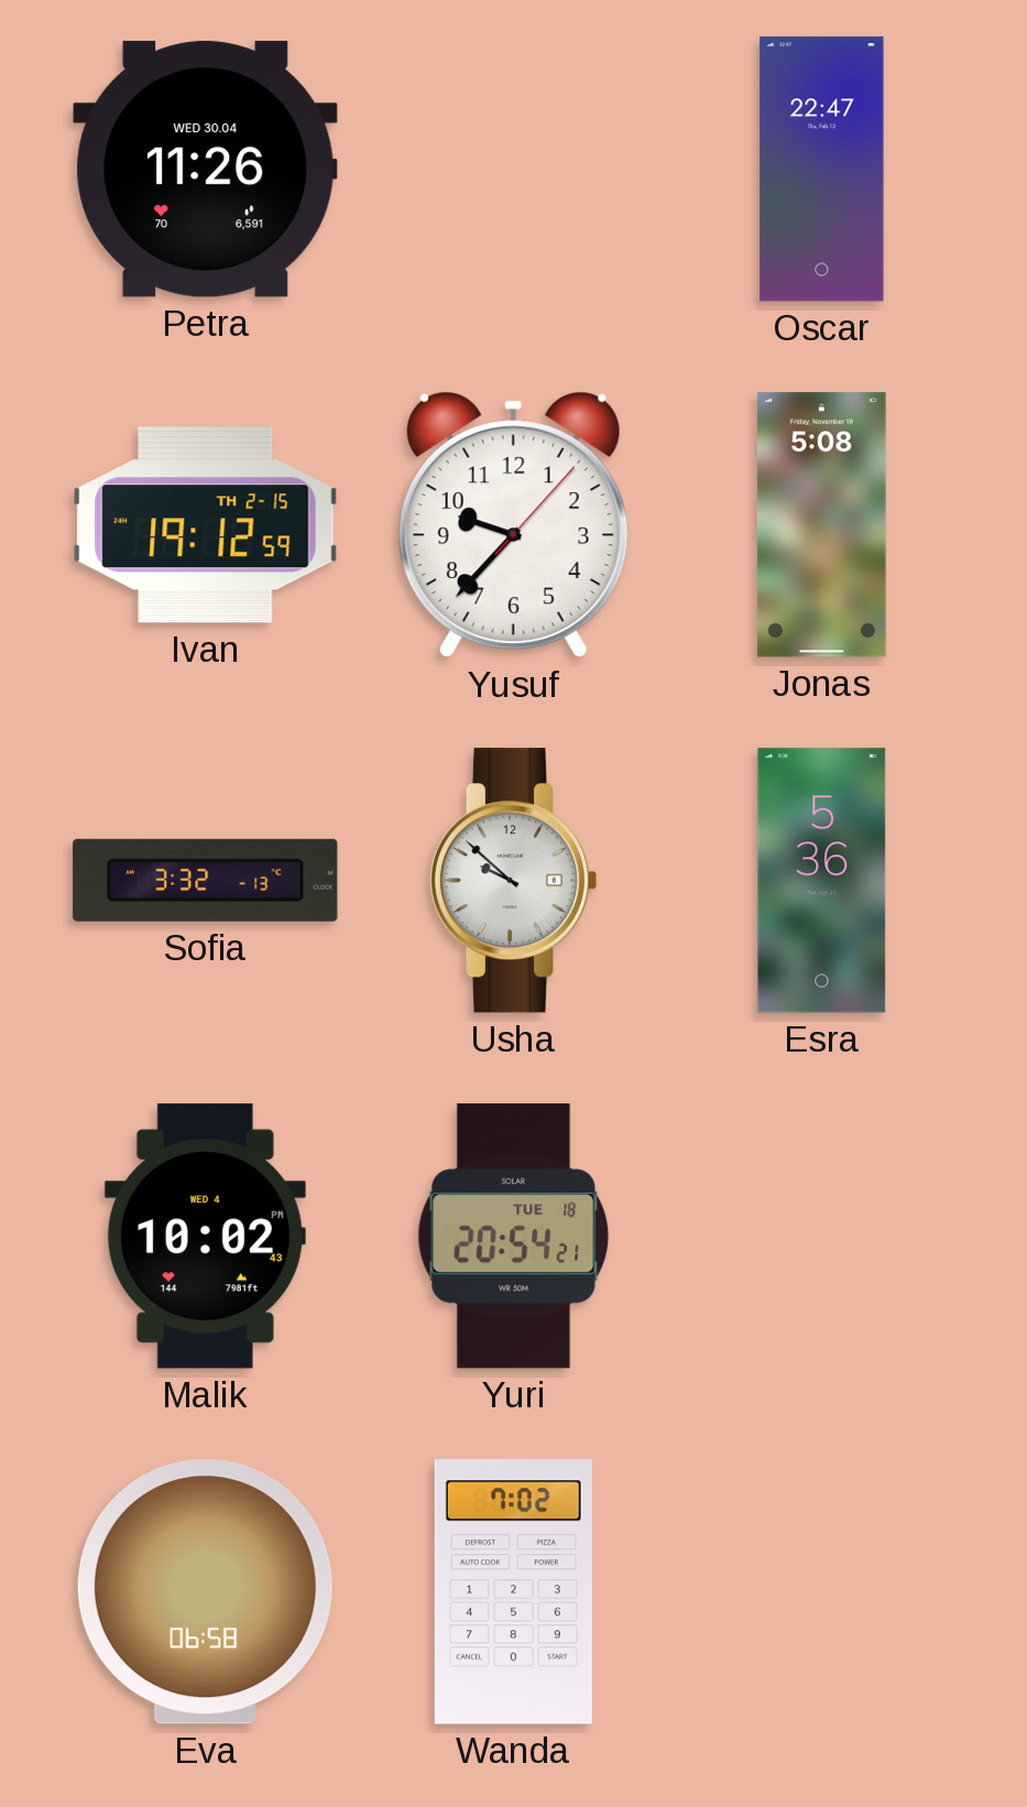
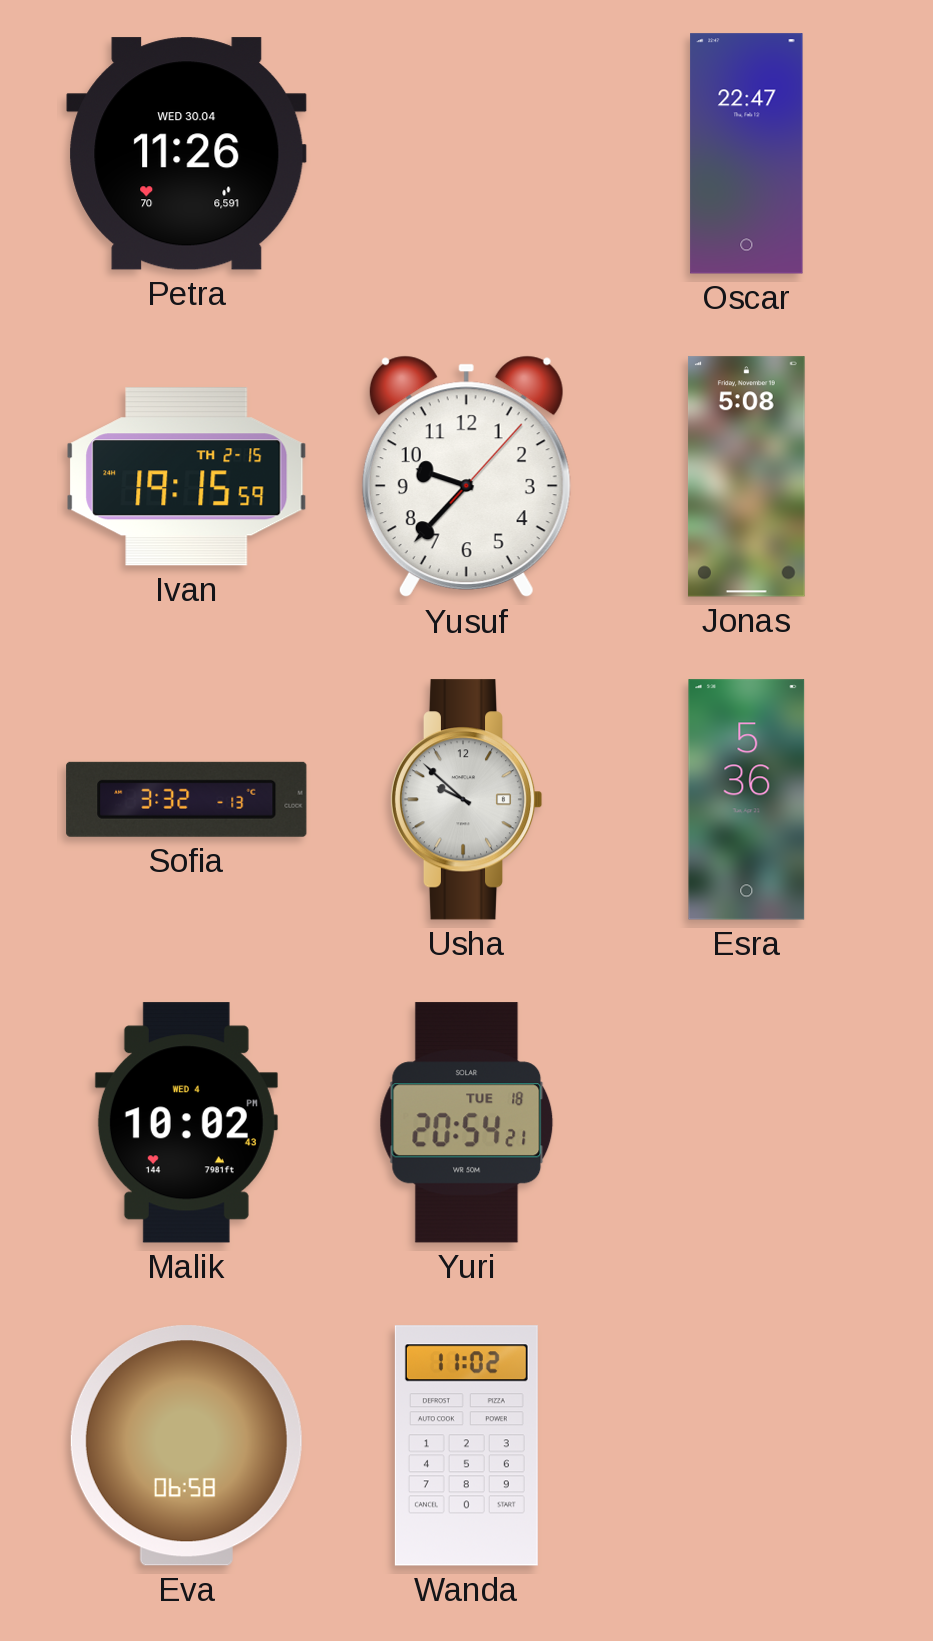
Ivan: 19:12 -> 19:15 (187, 477)
Wanda: 7:02 -> 11:02 (466, 1446)
